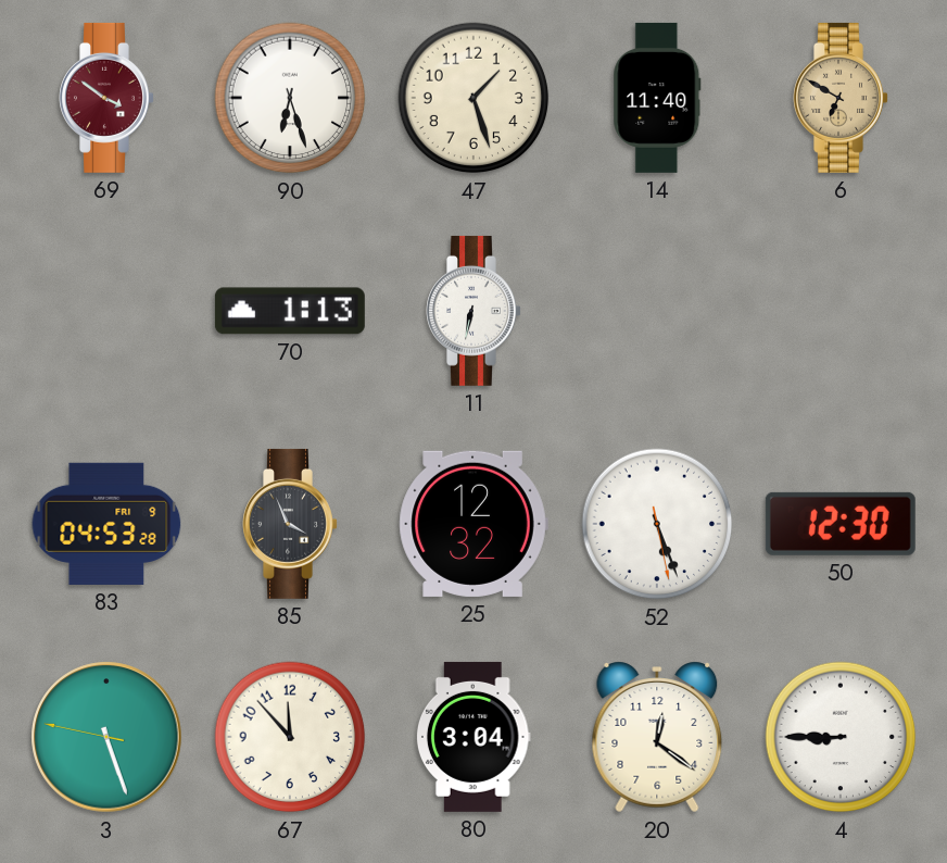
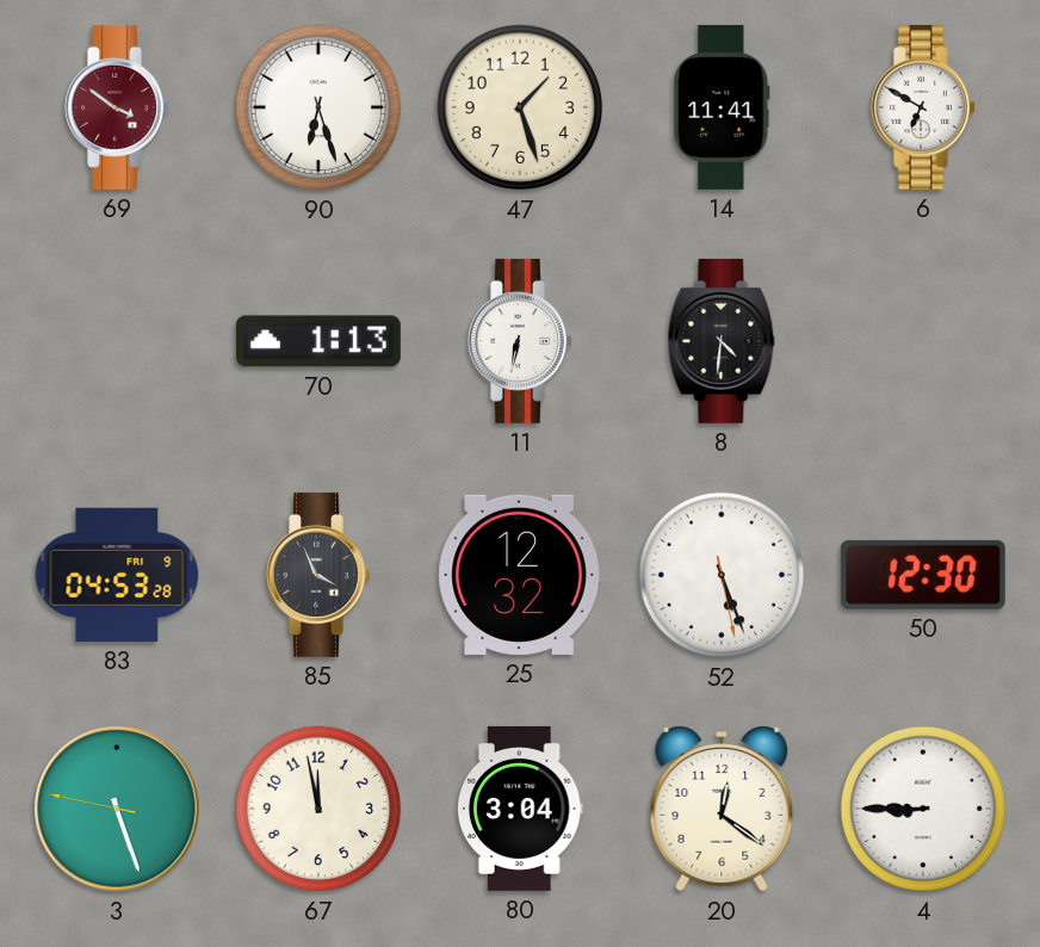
14: 11:40 -> 11:41 (722, 107)
6 dial: champagne -> white (923, 107)
8: none -> 4:31 (722, 341)
67: 11:53 -> 11:58 (318, 809)
